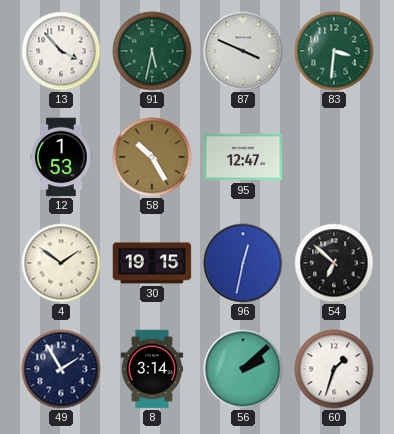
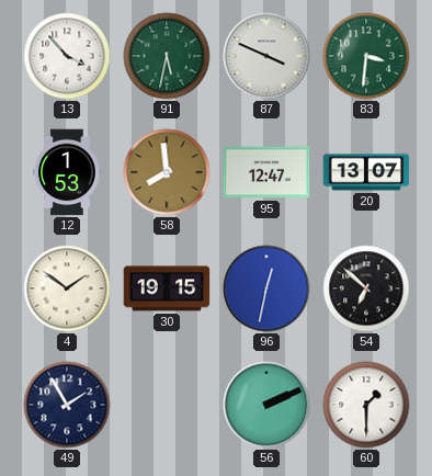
58: 10:25 -> 7:59 (167, 172)
20: none -> 13:07 (366, 172)
8: 3:14 -> none (152, 369)
56: 2:08 -> 2:11 (266, 405)
60: 1:33 -> 1:30 (366, 405)
